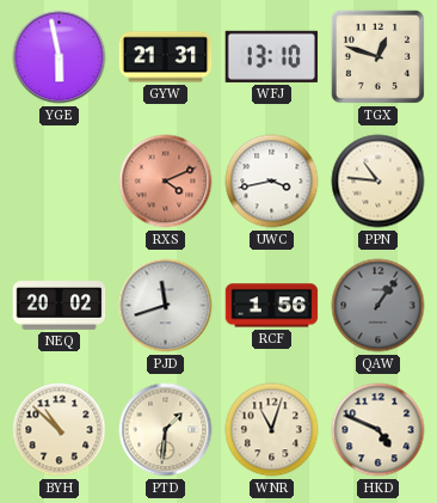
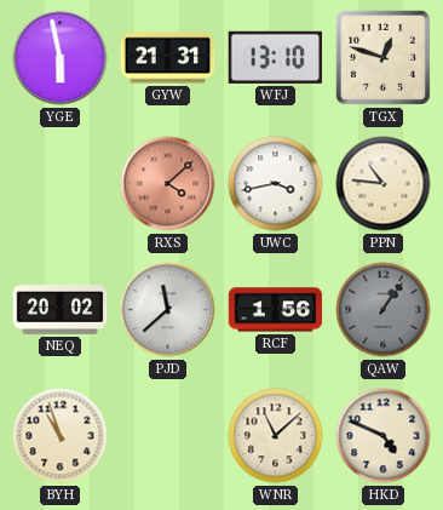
RXS: 4:11 -> 4:08 (168, 184)
PJD: 11:42 -> 11:38 (168, 310)
BYH: 10:52 -> 10:57 (61, 436)
PTD: 1:31 -> none (166, 430)
WNR: 11:03 -> 11:08 (276, 436)
